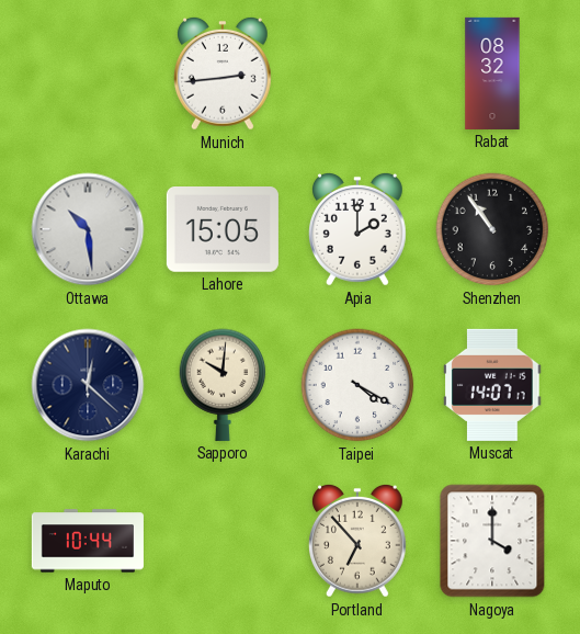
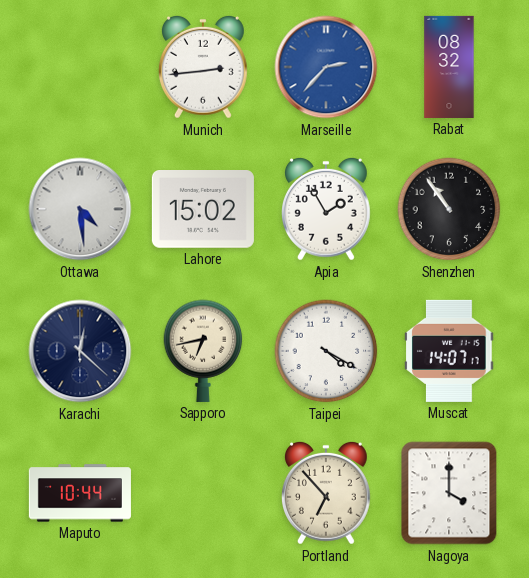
Marseille: none -> 2:37 (326, 67)
Ottawa: 10:29 -> 4:29 (80, 209)
Lahore: 15:05 -> 15:02 (203, 210)
Apia: 2:00 -> 1:55 (326, 209)
Sapporo: 10:01 -> 6:43 (203, 351)
